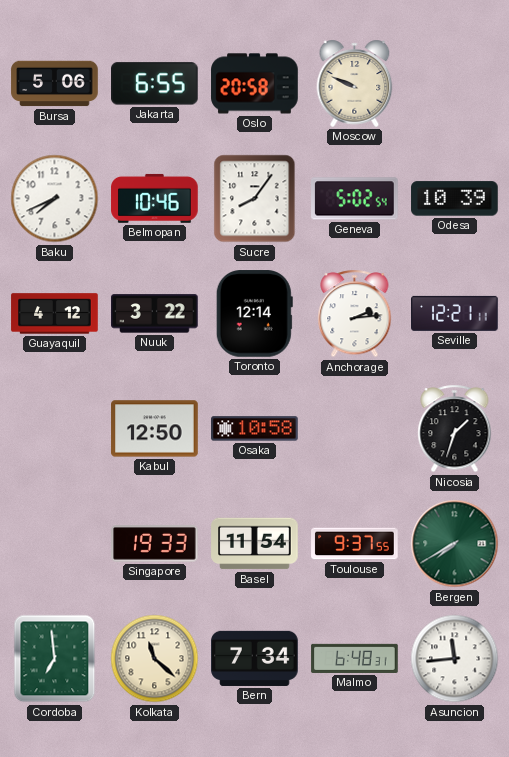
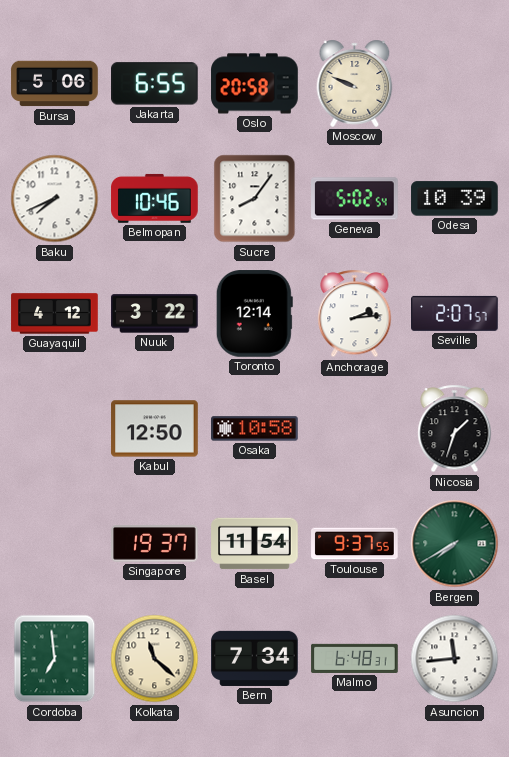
Seville: 12:21 -> 2:07 (455, 313)
Singapore: 19:33 -> 19:37 (155, 544)
